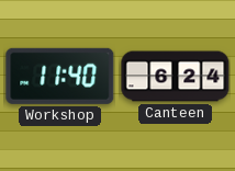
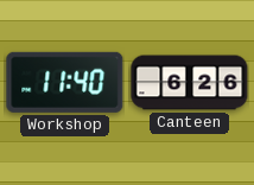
Canteen: 6:24 -> 6:26 (190, 83)
